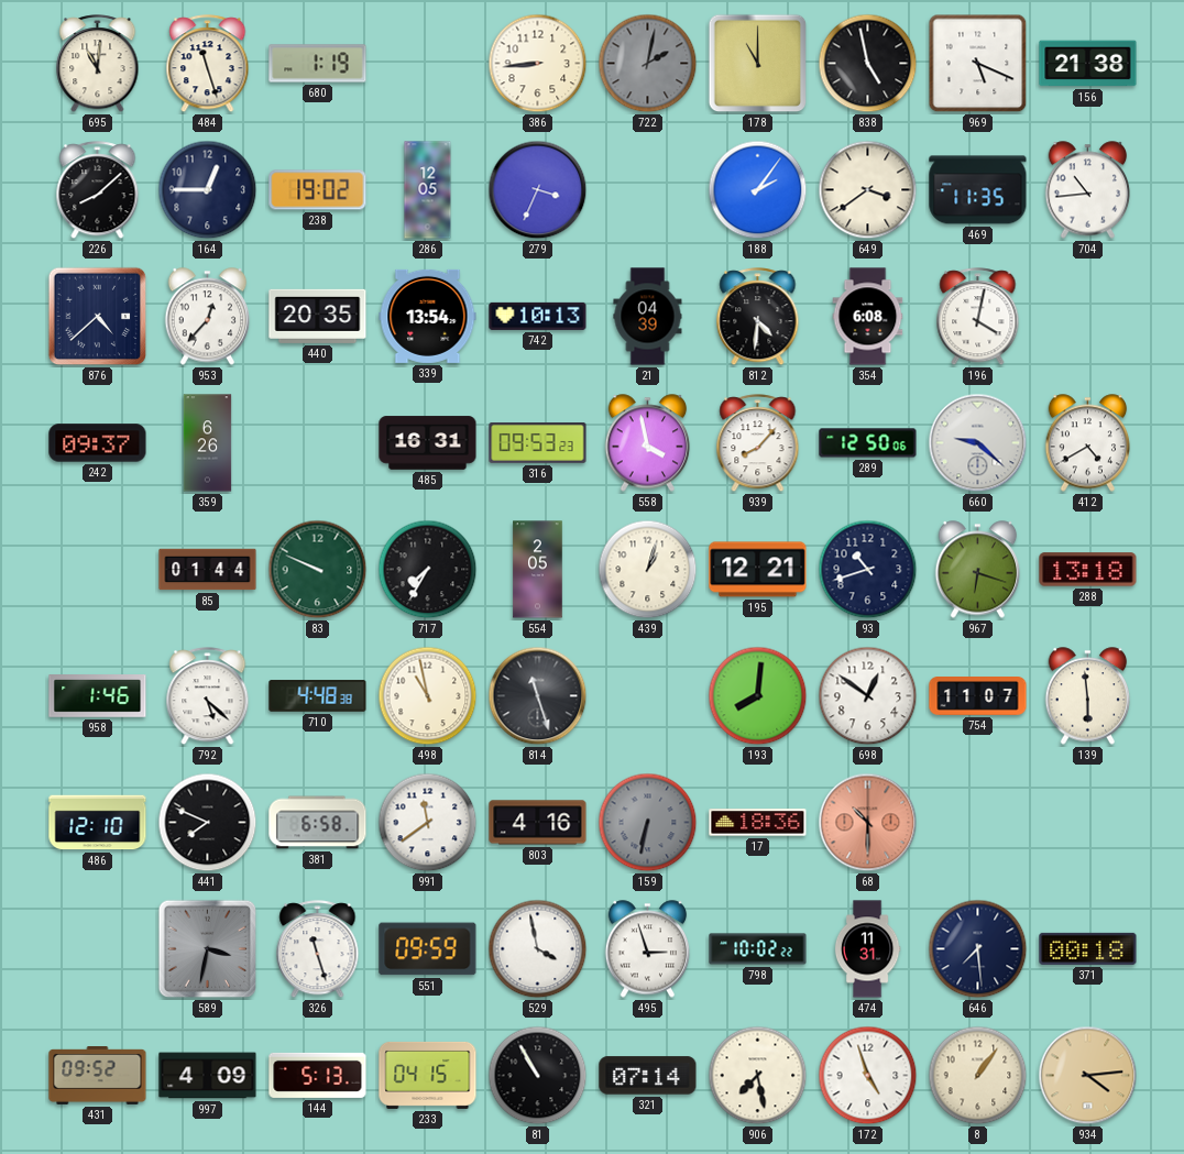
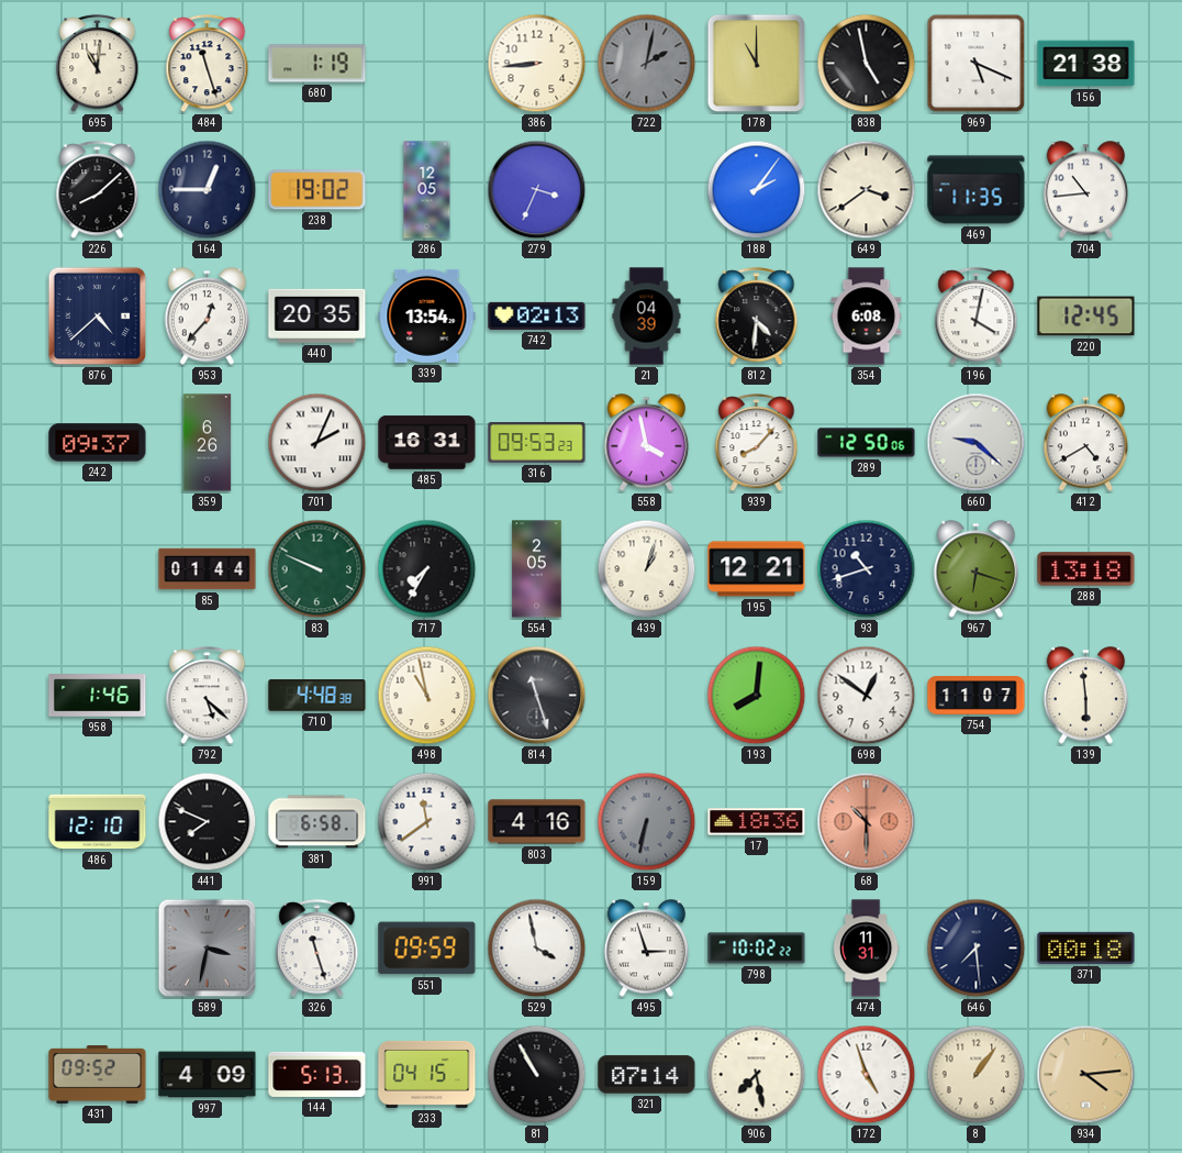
742: 10:13 -> 02:13 (537, 315)
220: none -> 12:45 (1086, 317)
701: none -> 2:04 (317, 443)
